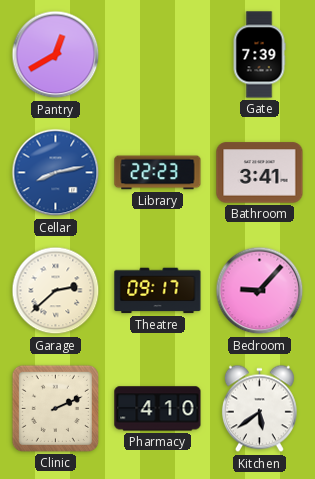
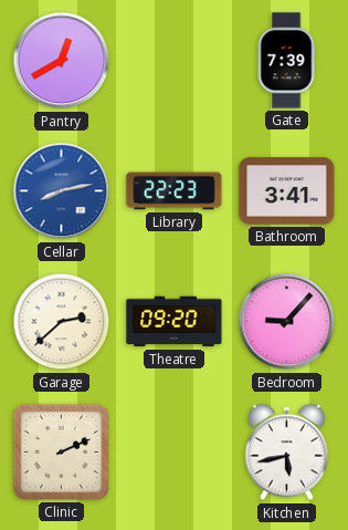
Theatre: 09:17 -> 09:20 (175, 322)
Pharmacy: 4:10 -> none (158, 409)
Kitchen: 5:39 -> 5:43 (286, 453)
